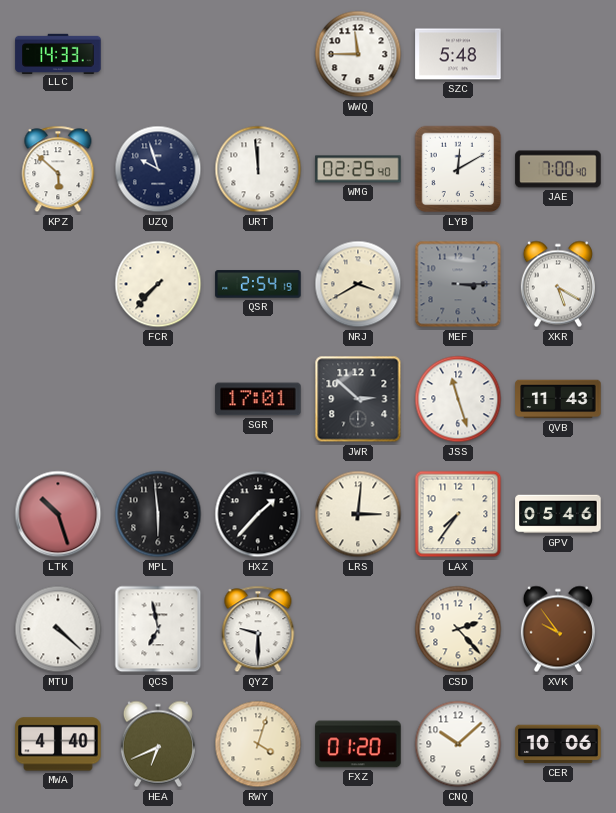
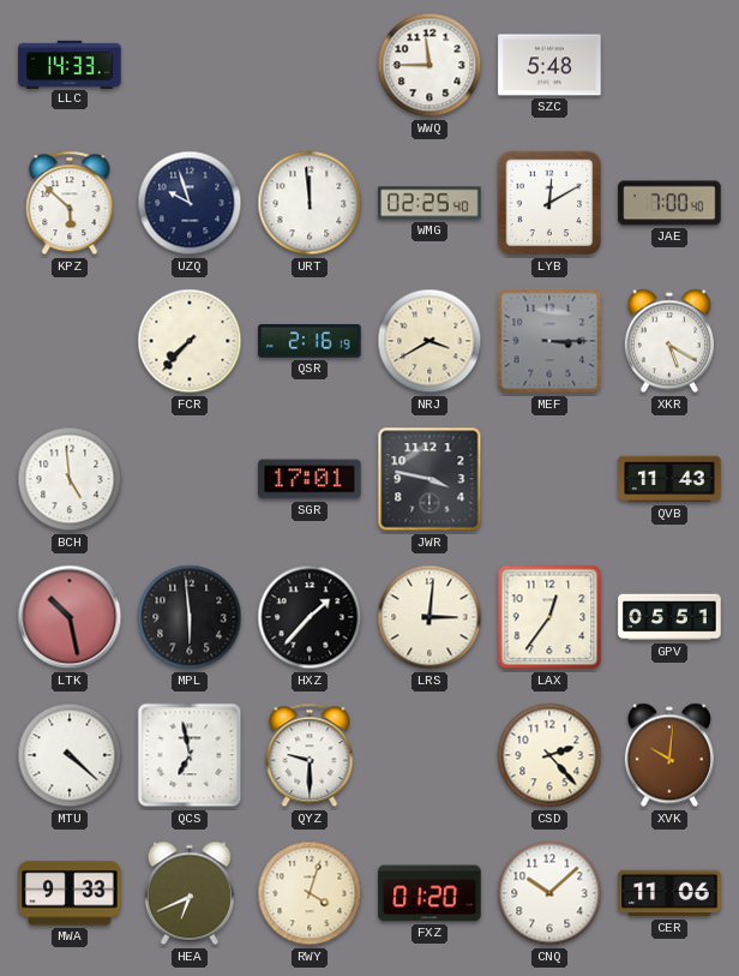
QSR: 2:54 -> 2:16 (310, 341)
BCH: none -> 4:59 (70, 479)
JWR: 2:52 -> 3:47 (429, 479)
JSS: 11:27 -> none (458, 399)
LTK: 10:27 -> 10:28 (70, 617)
LAX: 7:36 -> 12:36 (549, 617)
GPV: 05:46 -> 05:51 (669, 617)
XVK: 9:54 -> 10:01 (669, 755)
MWA: 4:40 -> 9:33 (70, 893)
CER: 10:06 -> 11:06 (669, 893)
